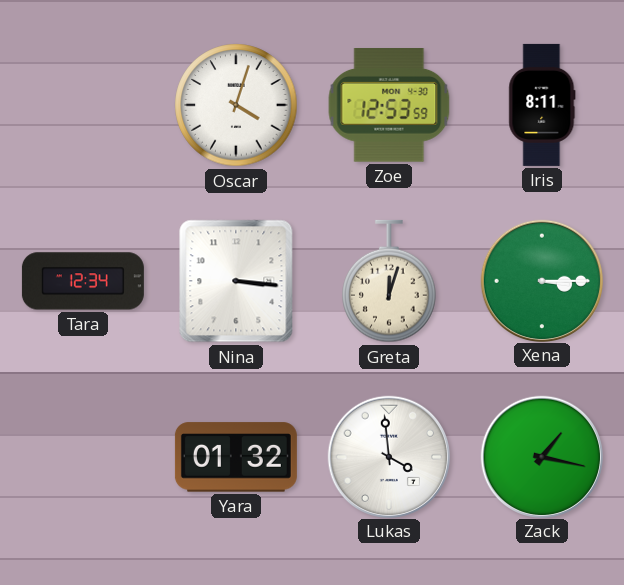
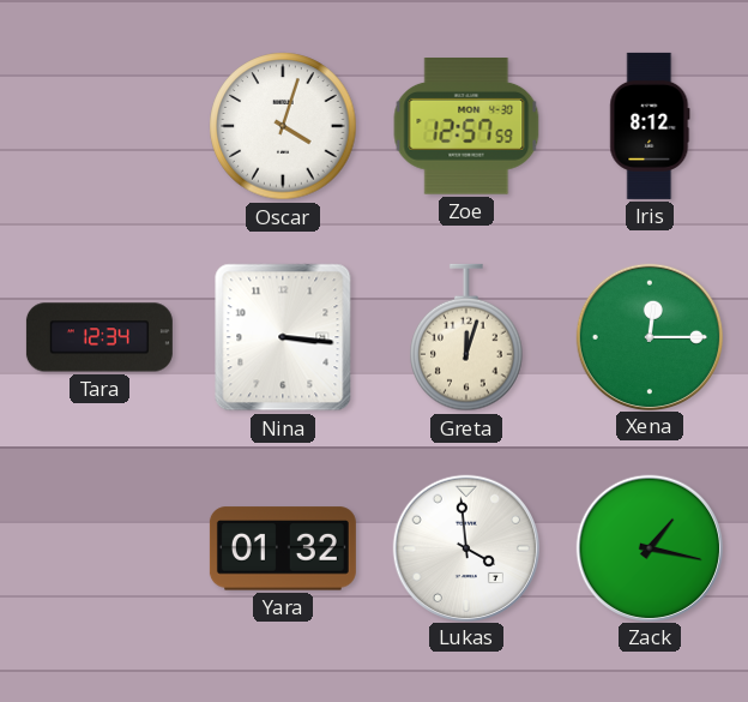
Zoe: 12:53 -> 12:57 (466, 127)
Iris: 8:11 -> 8:12 (650, 126)
Xena: 3:15 -> 12:15 (649, 336)
